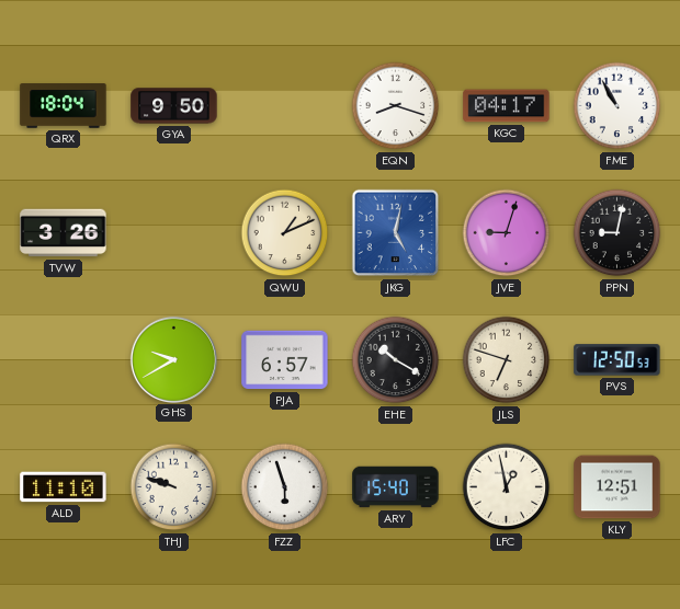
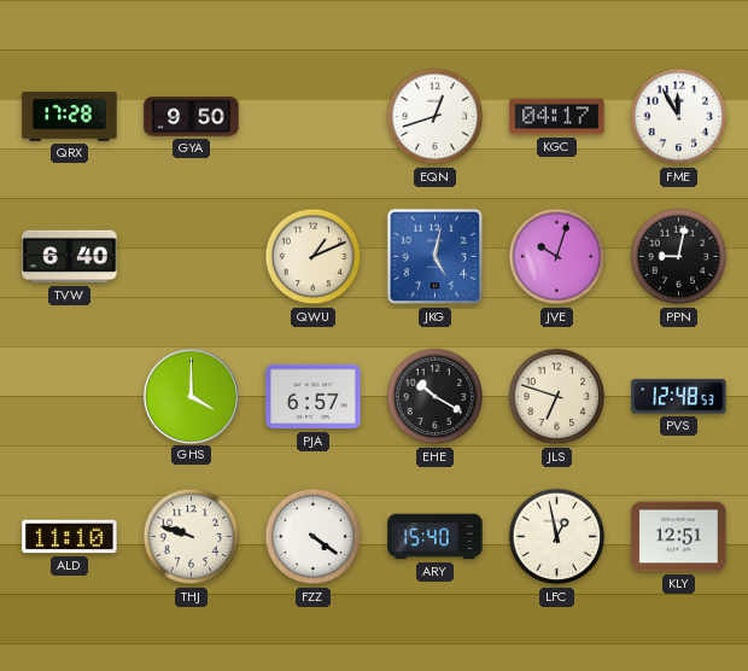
QRX: 18:04 -> 17:28 (70, 117)
EQN: 8:18 -> 12:42 (436, 117)
FME: 10:55 -> 11:55 (679, 117)
TVW: 3:26 -> 6:40 (70, 257)
JVE: 9:03 -> 10:03 (557, 257)
GHS: 9:40 -> 4:00 (191, 396)
PVS: 12:50 -> 12:48 (679, 397)
FZZ: 5:57 -> 4:21 (314, 537)
